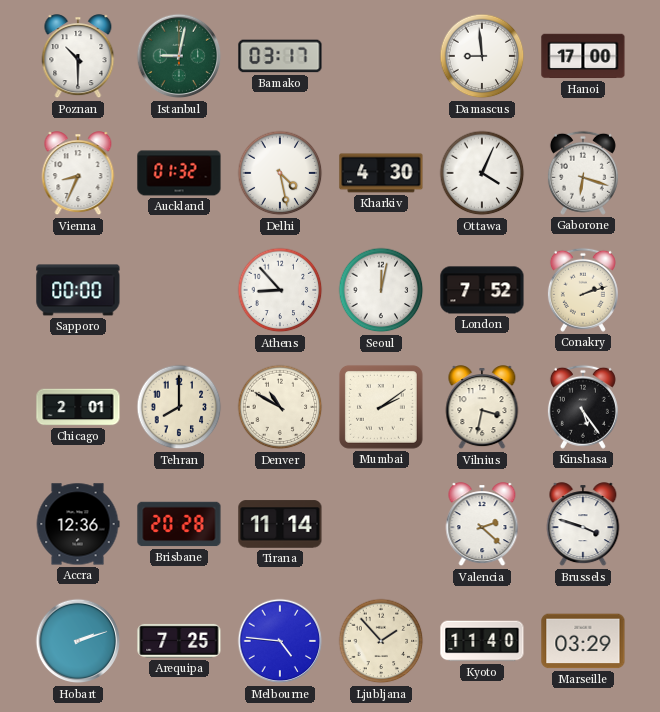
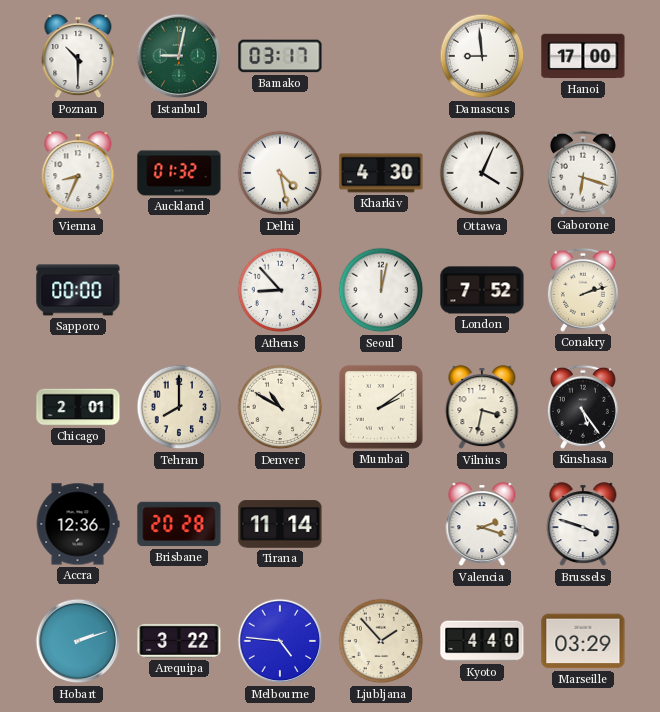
Valencia: 2:22 -> 2:18 (482, 525)
Arequipa: 7:25 -> 3:22 (179, 641)
Kyoto: 11:40 -> 4:40 (482, 641)
